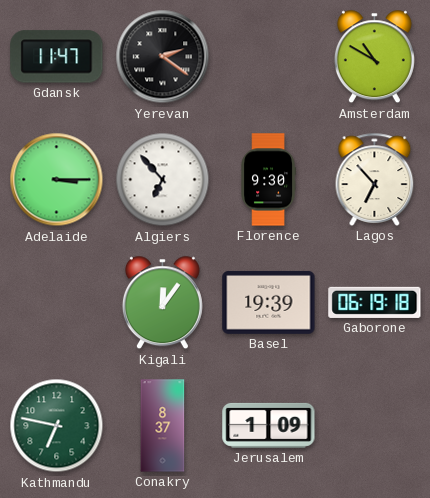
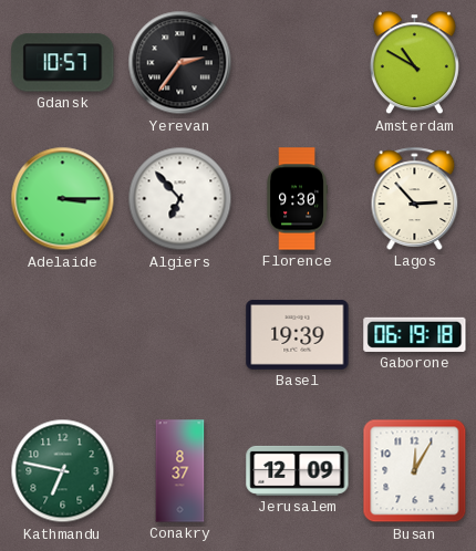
Gdansk: 11:47 -> 10:57 (63, 63)
Yerevan: 2:21 -> 2:36 (180, 63)
Lagos: 6:53 -> 2:53 (415, 198)
Kigali: 12:06 -> none (162, 303)
Jerusalem: 1:09 -> 12:09 (298, 470)
Busan: none -> 12:05 (415, 471)
